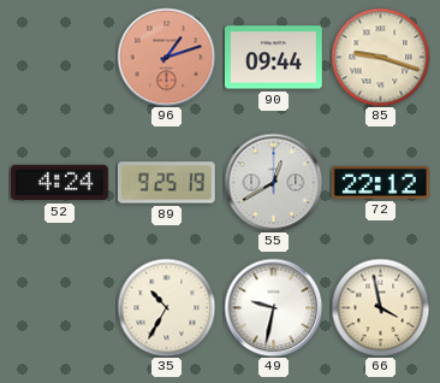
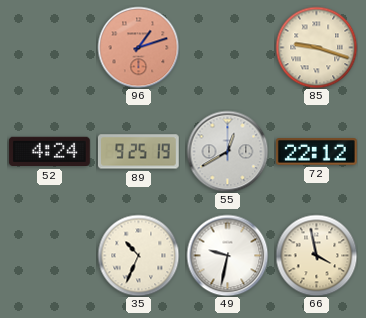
90: 09:44 -> none (274, 58)
35: 10:35 -> 10:34 (138, 255)
